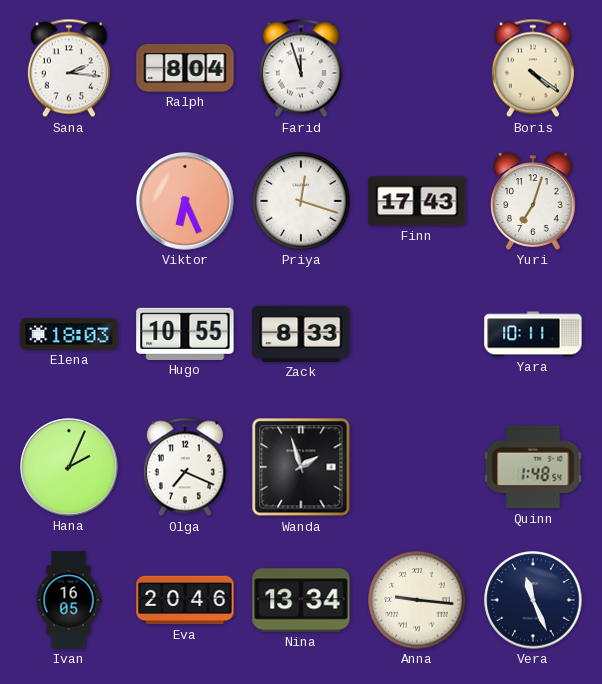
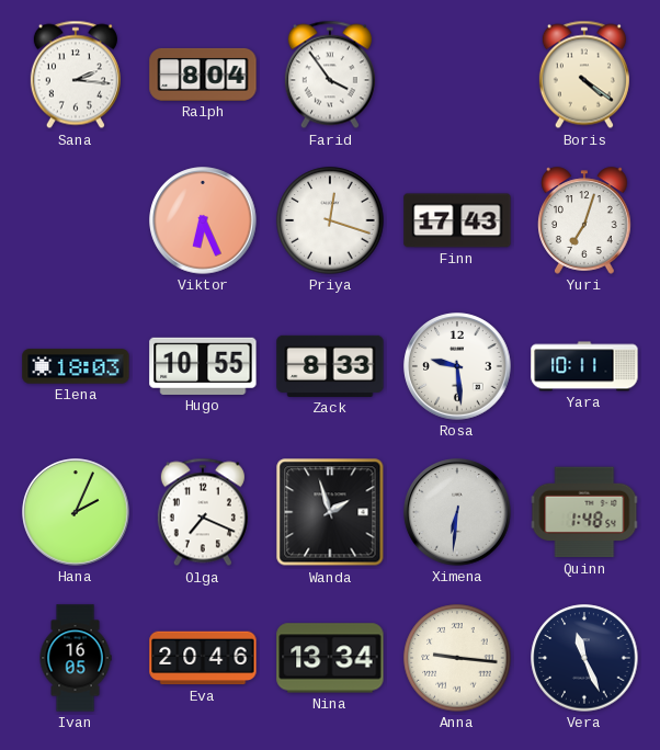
Farid: 11:57 -> 3:54 (330, 75)
Rosa: none -> 9:29 (457, 366)
Ximena: none -> 6:31 (457, 512)
